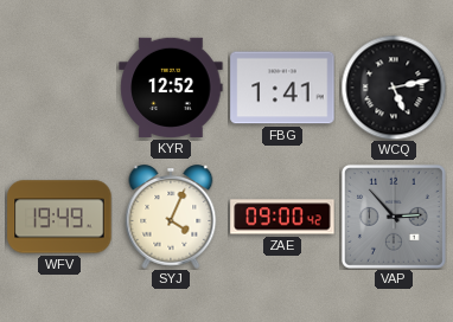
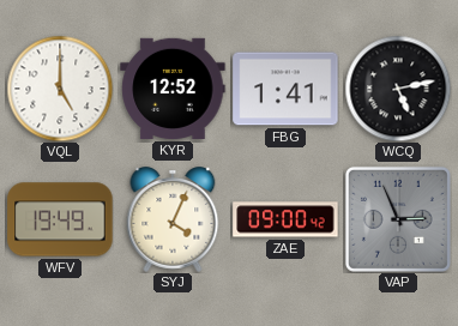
VQL: none -> 5:00 (60, 89)
VAP: 2:53 -> 2:56 (398, 219)
